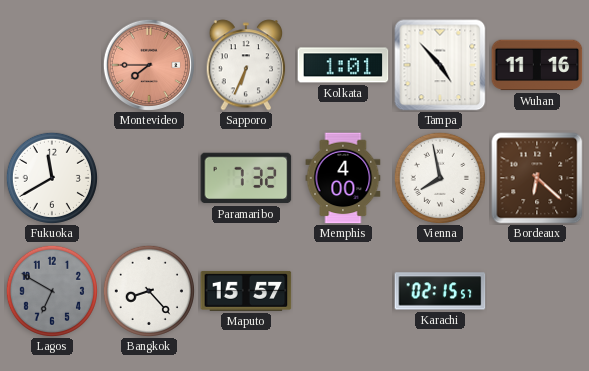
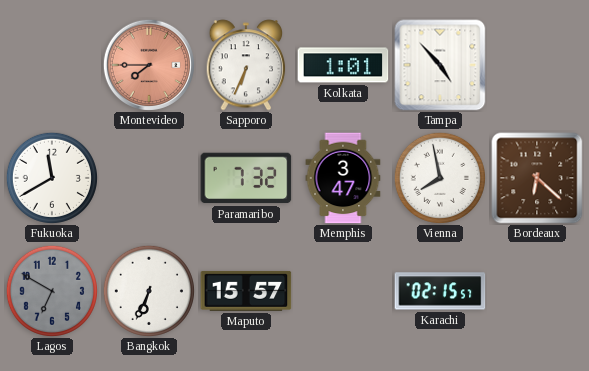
Wuhan: 11:16 -> none (537, 65)
Memphis: 4:00 -> 3:47 (343, 178)
Bangkok: 8:23 -> 6:34 (149, 291)
